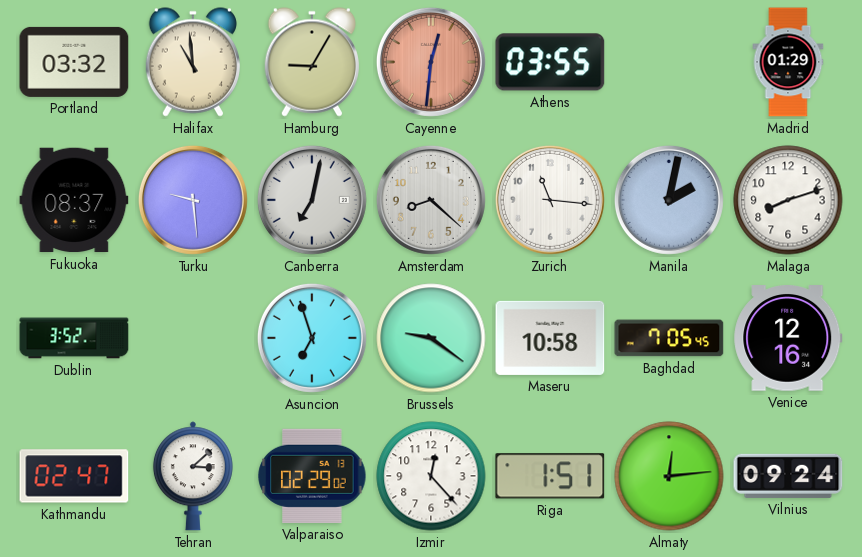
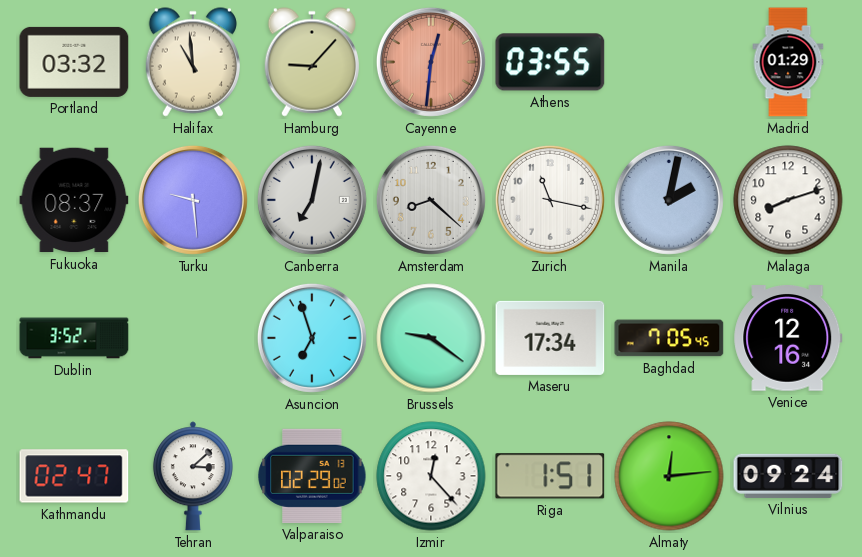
Hamburg: 9:05 -> 9:07 (312, 62)
Zurich: 11:16 -> 11:17 (550, 200)
Maseru: 10:58 -> 17:34 (550, 338)
